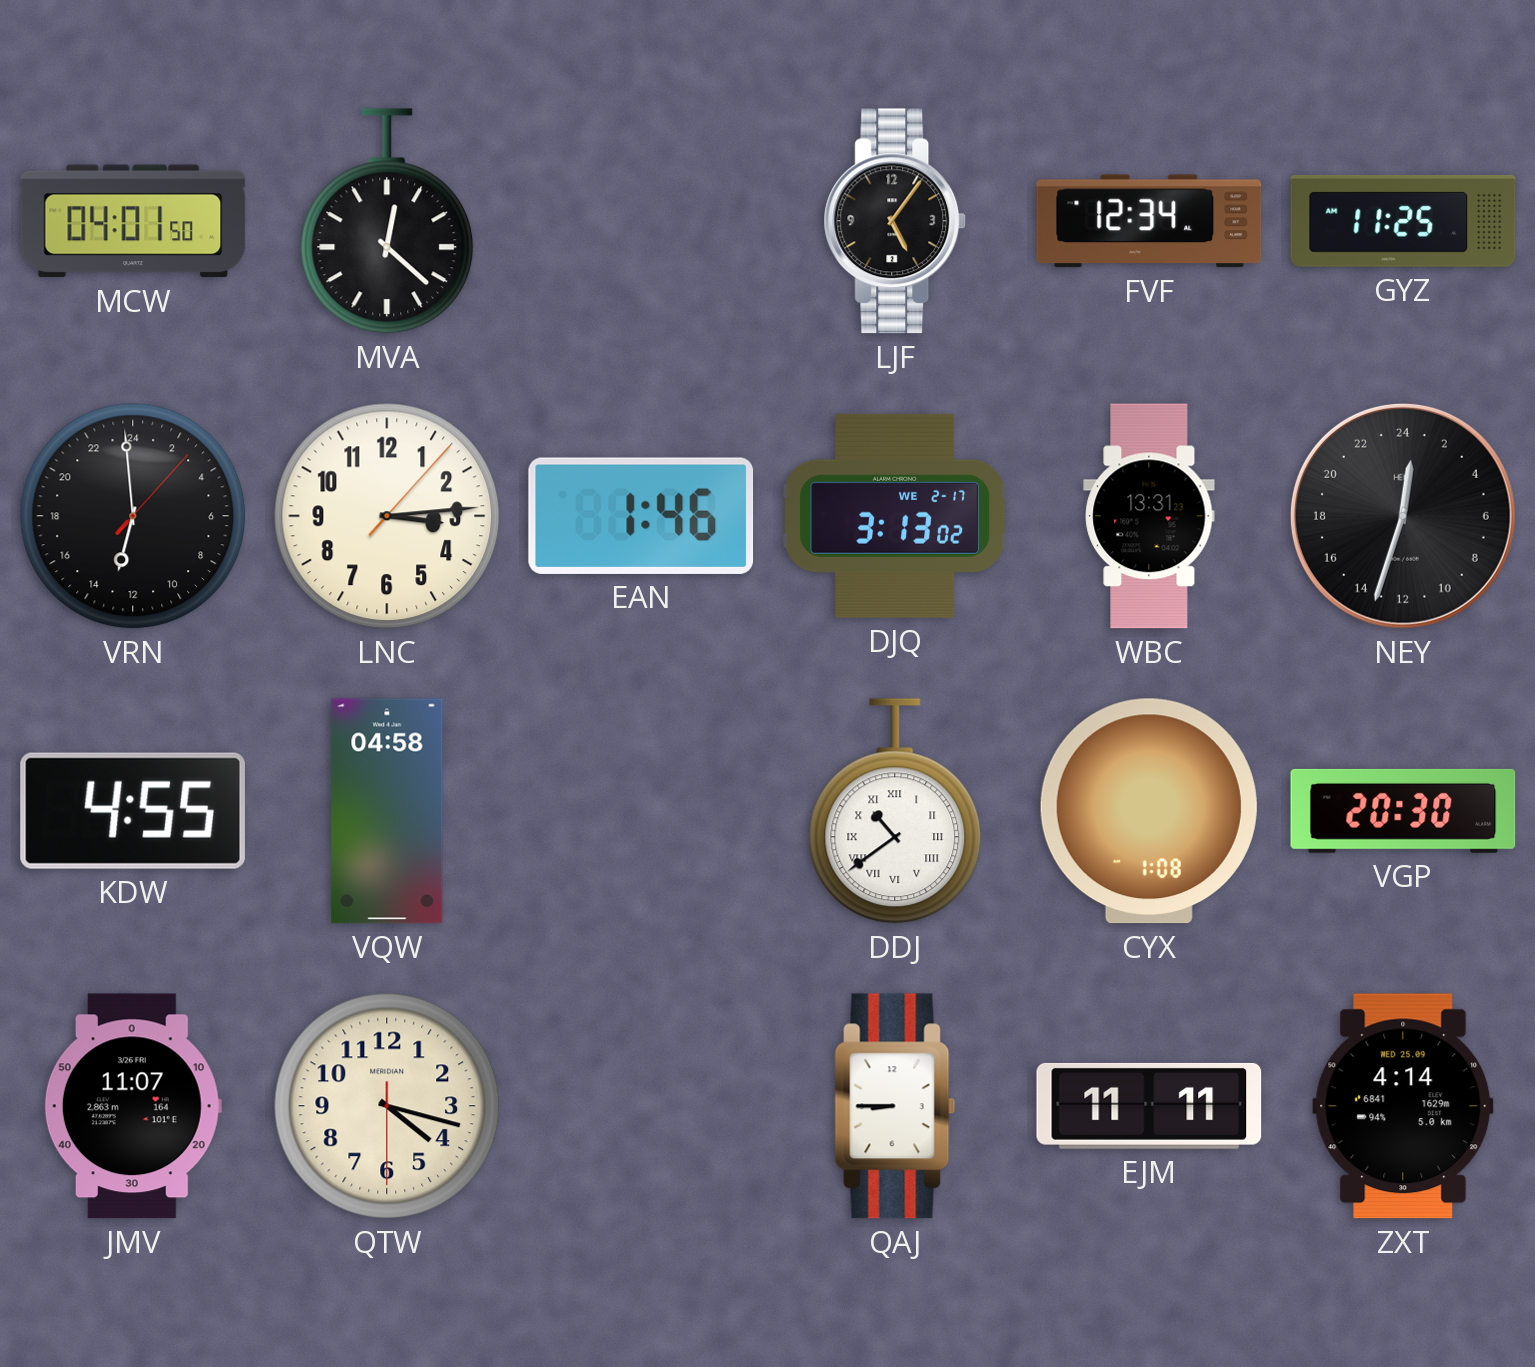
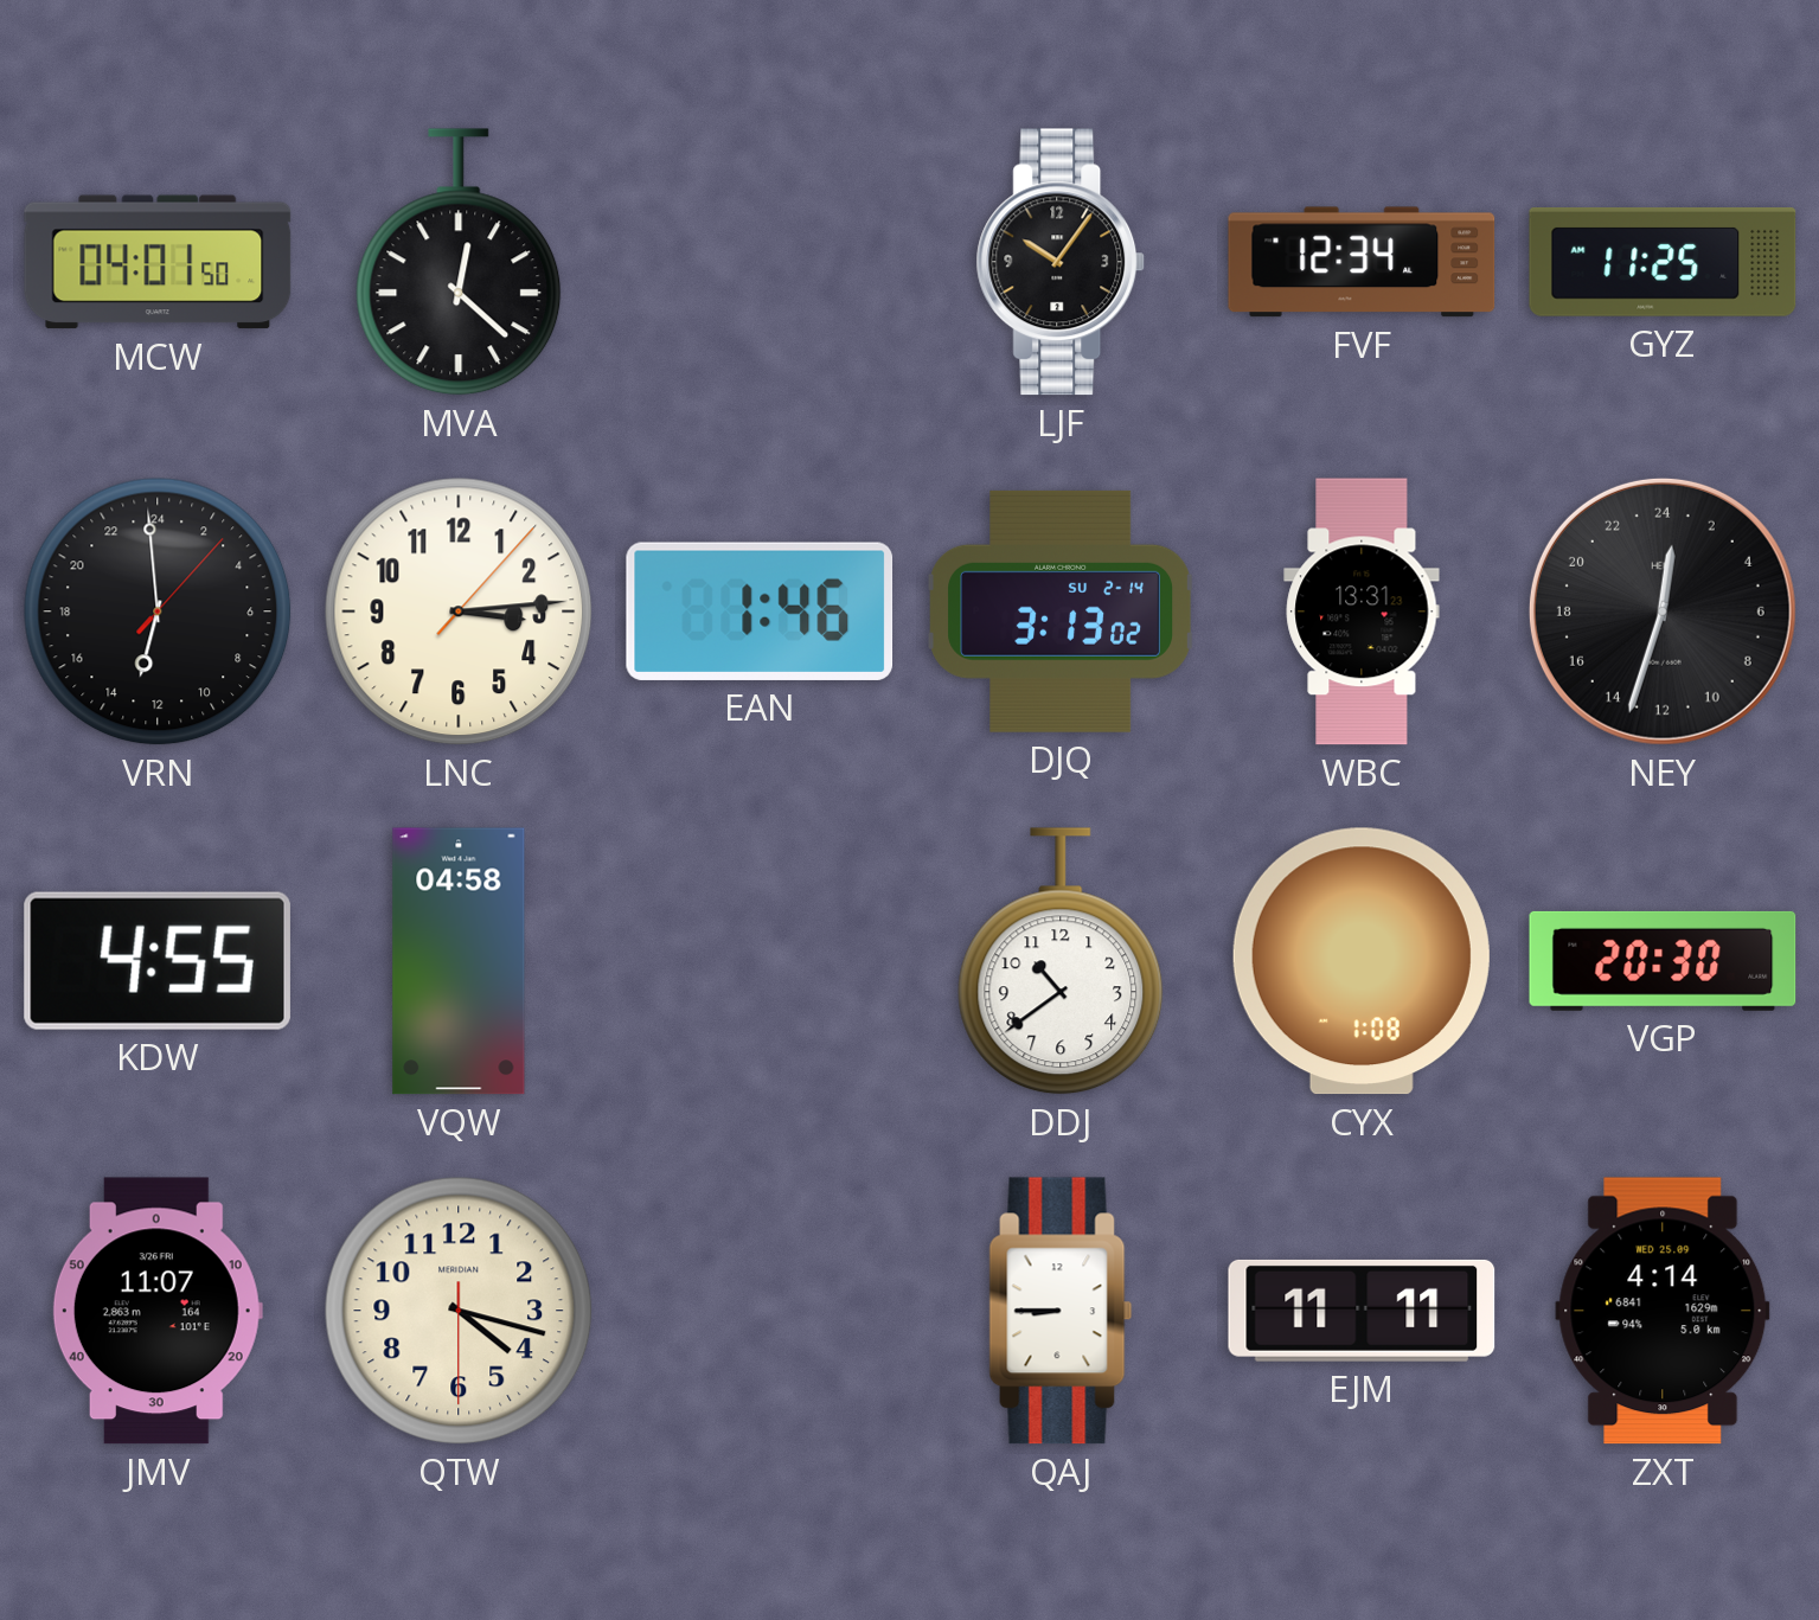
LJF: 5:06 -> 10:06 (1061, 262)
DJQ date: WE 2-17 -> SU 2-14 (1062, 611)
DDJ numerals: Roman -> Arabic (1061, 961)
